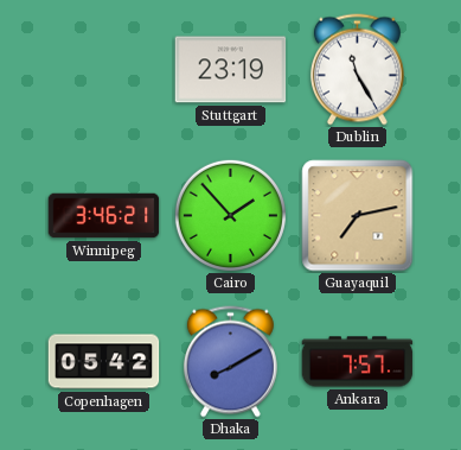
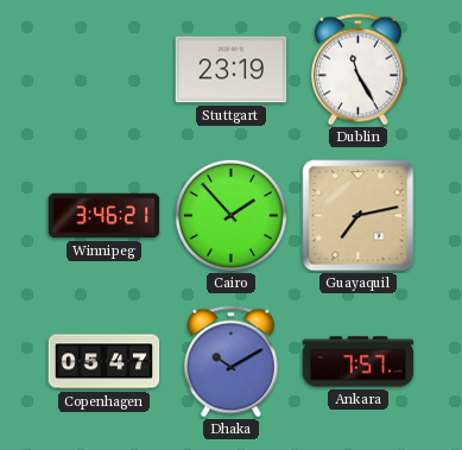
Copenhagen: 05:42 -> 05:47 (105, 362)
Dhaka: 8:10 -> 10:10 (230, 362)
